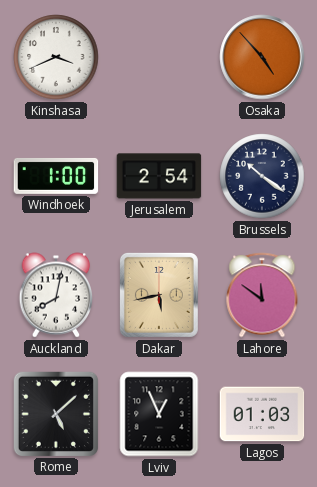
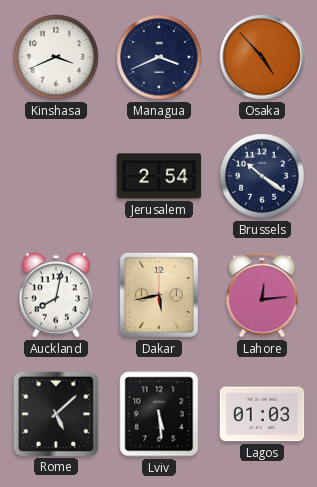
Managua: none -> 3:41 (159, 57)
Windhoek: 1:00 -> none (56, 176)
Lahore: 11:51 -> 12:14 (262, 295)
Lviv: 12:56 -> 5:29 (159, 414)
